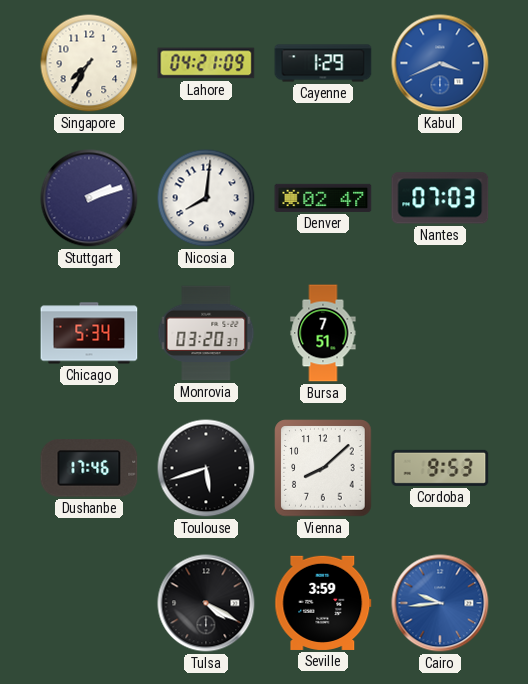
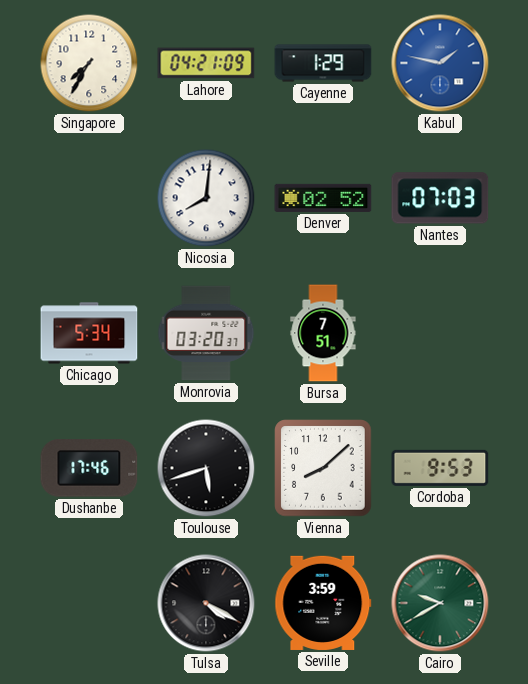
Kabul: 3:41 -> 1:47 (440, 63)
Stuttgart: 2:12 -> none (89, 198)
Denver: 02:47 -> 02:52 (323, 198)
Cairo: 9:44 -> 9:40 (440, 603)
Cairo dial: blue -> green (440, 603)
